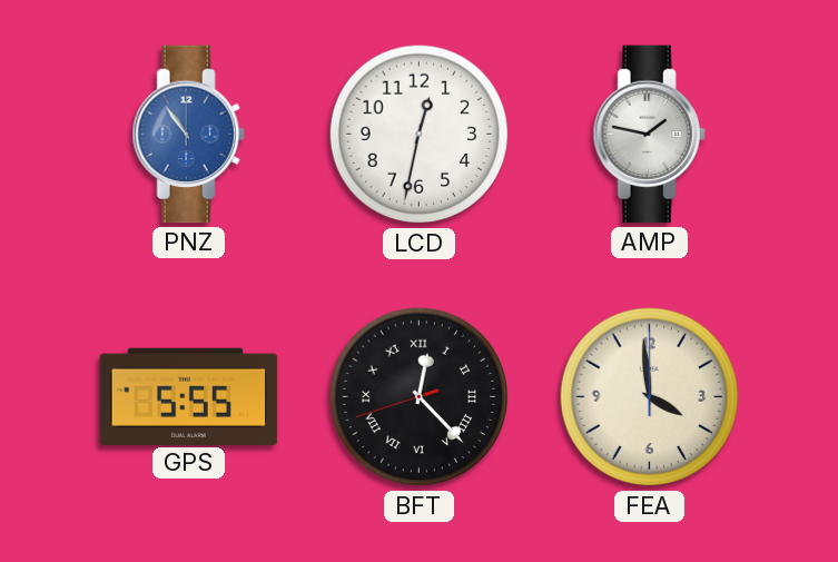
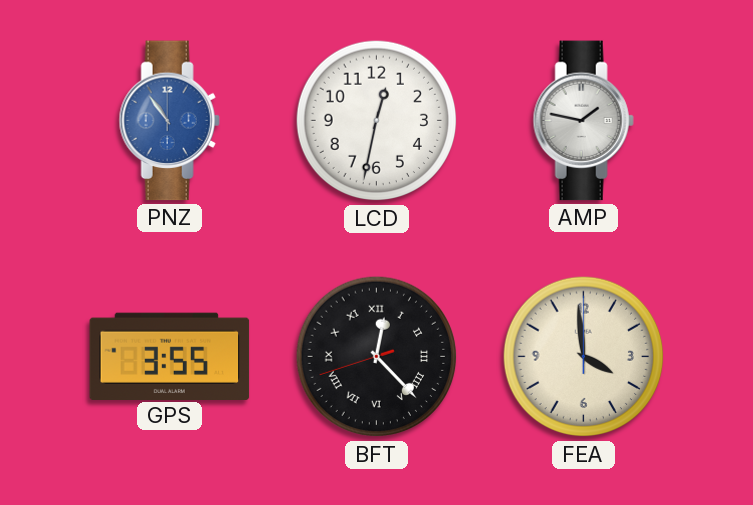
GPS: 5:55 -> 3:55 (170, 356)
